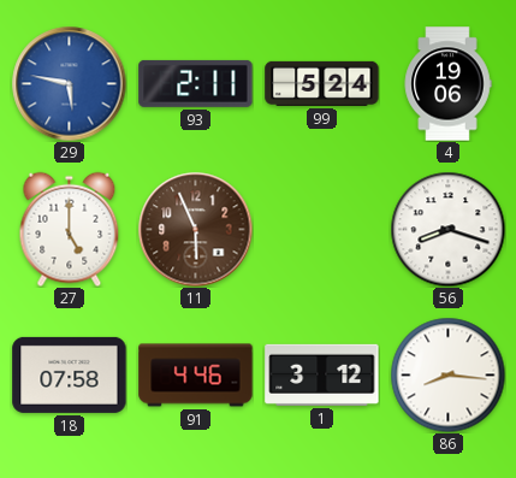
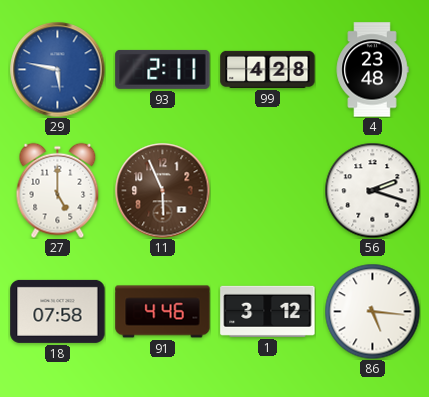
99: 5:24 -> 4:28 (268, 69)
4: 19:06 -> 23:48 (372, 70)
56: 8:18 -> 2:18 (372, 190)
86: 8:16 -> 5:16 (372, 311)
